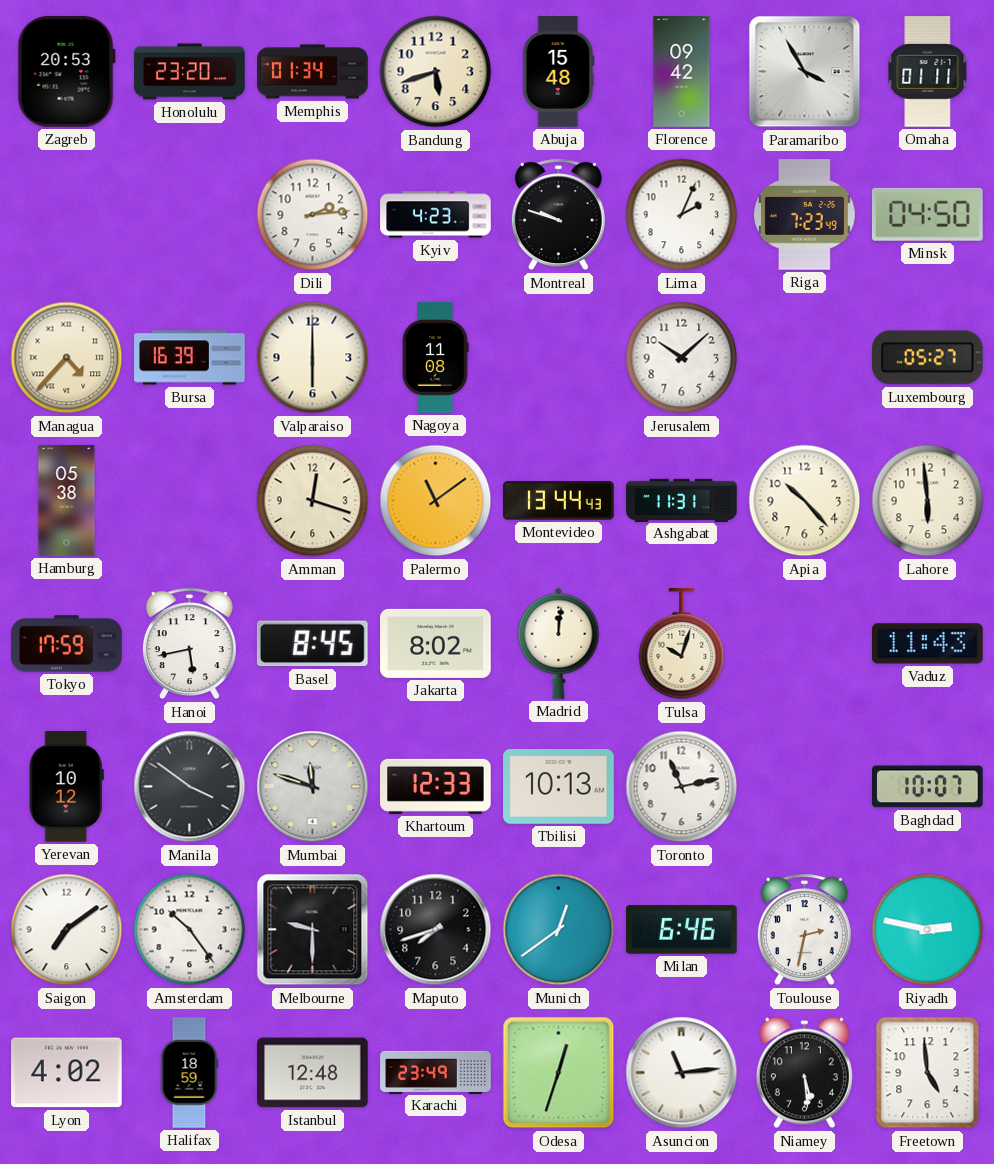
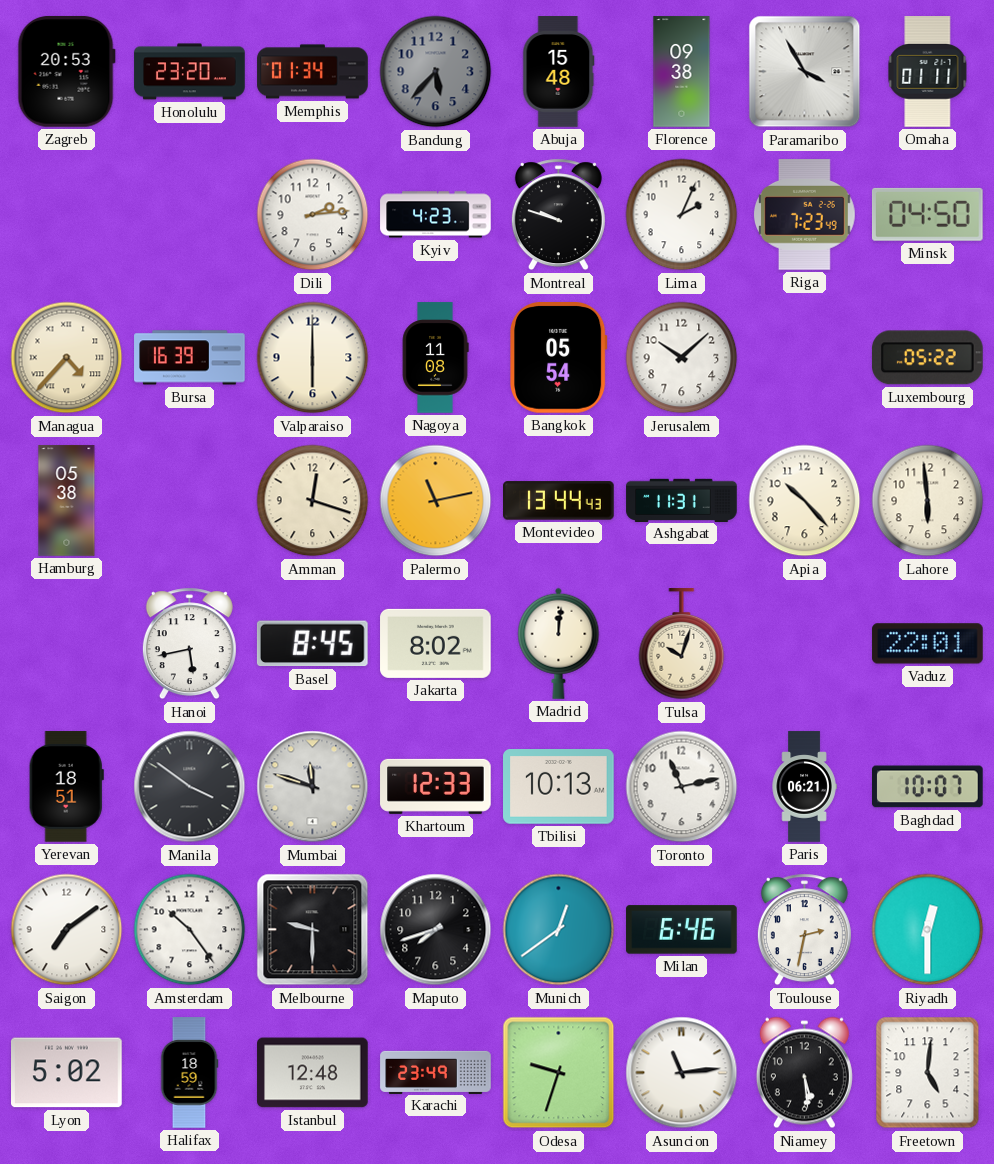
Bandung: 5:42 -> 5:37 (436, 72)
Bandung dial: cream -> grey (436, 72)
Florence: 09:42 -> 09:38 (682, 72)
Bangkok: none -> 05:54 (559, 358)
Luxembourg: 05:27 -> 05:22 (927, 358)
Palermo: 11:09 -> 11:13 (436, 501)
Tokyo: 17:59 -> none (67, 644)
Vaduz: 11:43 -> 22:01 (928, 644)
Yerevan: 10:12 -> 18:51 (66, 787)
Paris: none -> 06:21 (804, 787)
Riyadh: 2:47 -> 12:30 (928, 930)
Lyon: 4:02 -> 5:02 (67, 1073)
Odesa: 12:33 -> 9:33 (559, 1073)
Freetown: 4:59 -> 5:01 (928, 1073)
